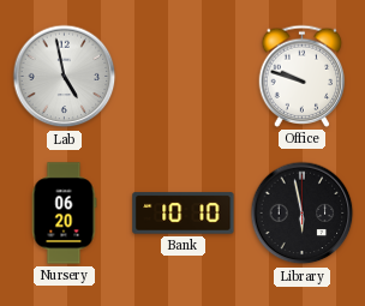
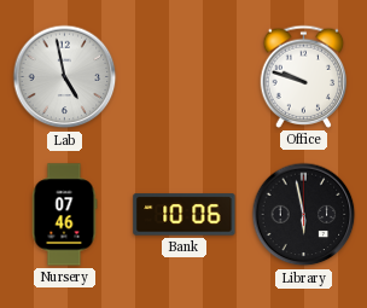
Nursery: 06:20 -> 07:46 (64, 215)
Bank: 10:10 -> 10:06 (185, 215)
